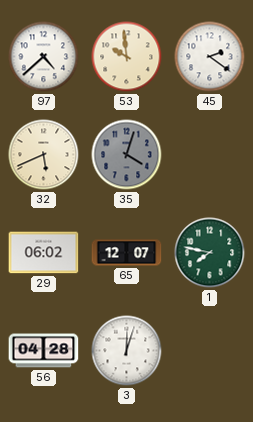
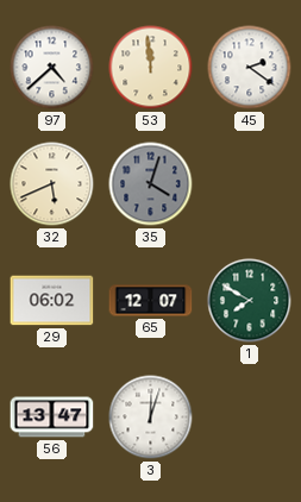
53: 9:59 -> 11:59 (151, 68)
1: 7:47 -> 7:50 (250, 301)
56: 04:28 -> 13:47 (52, 418)
